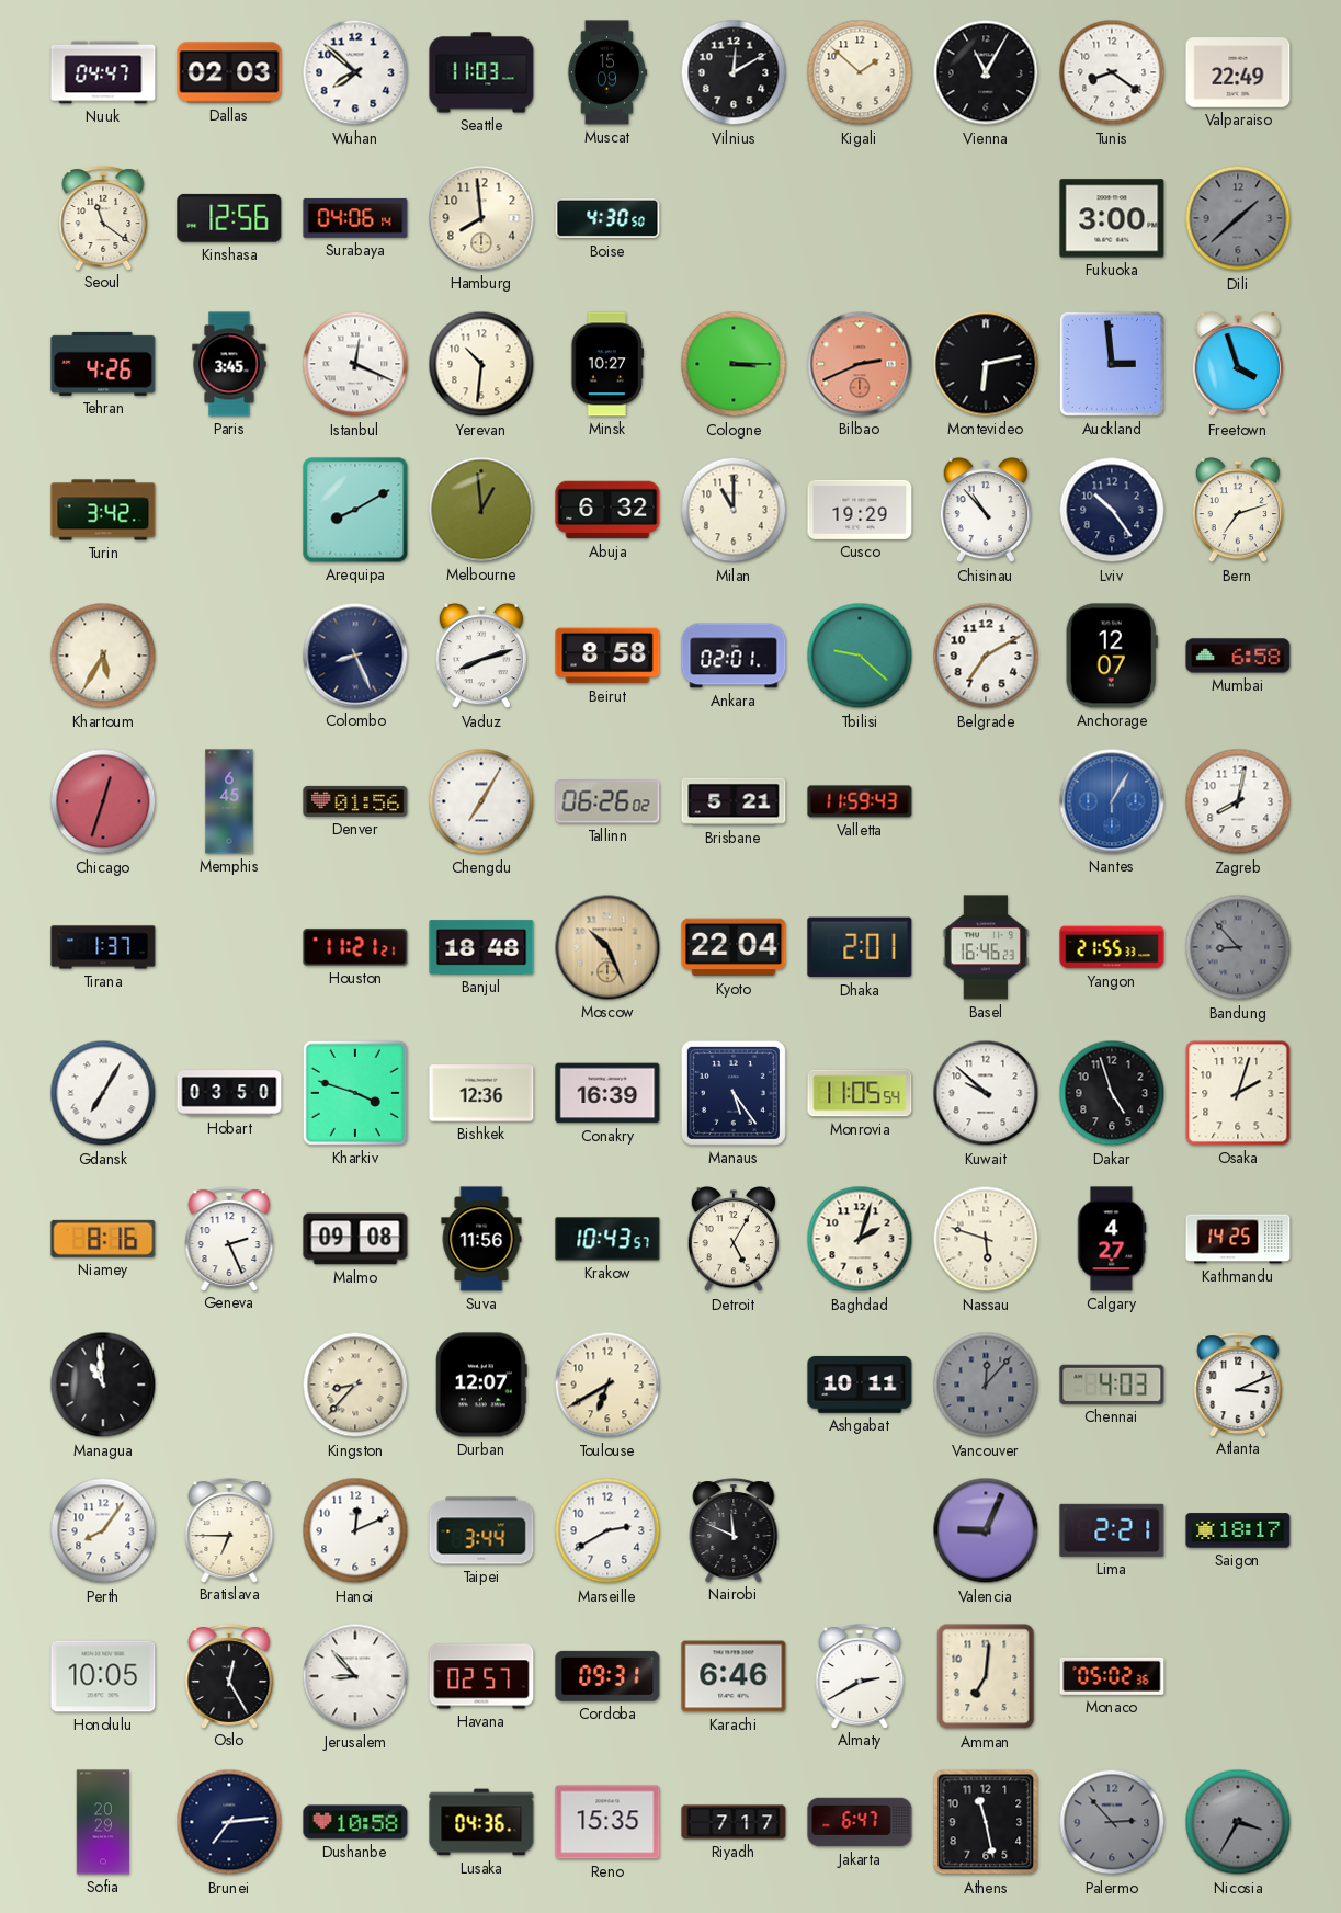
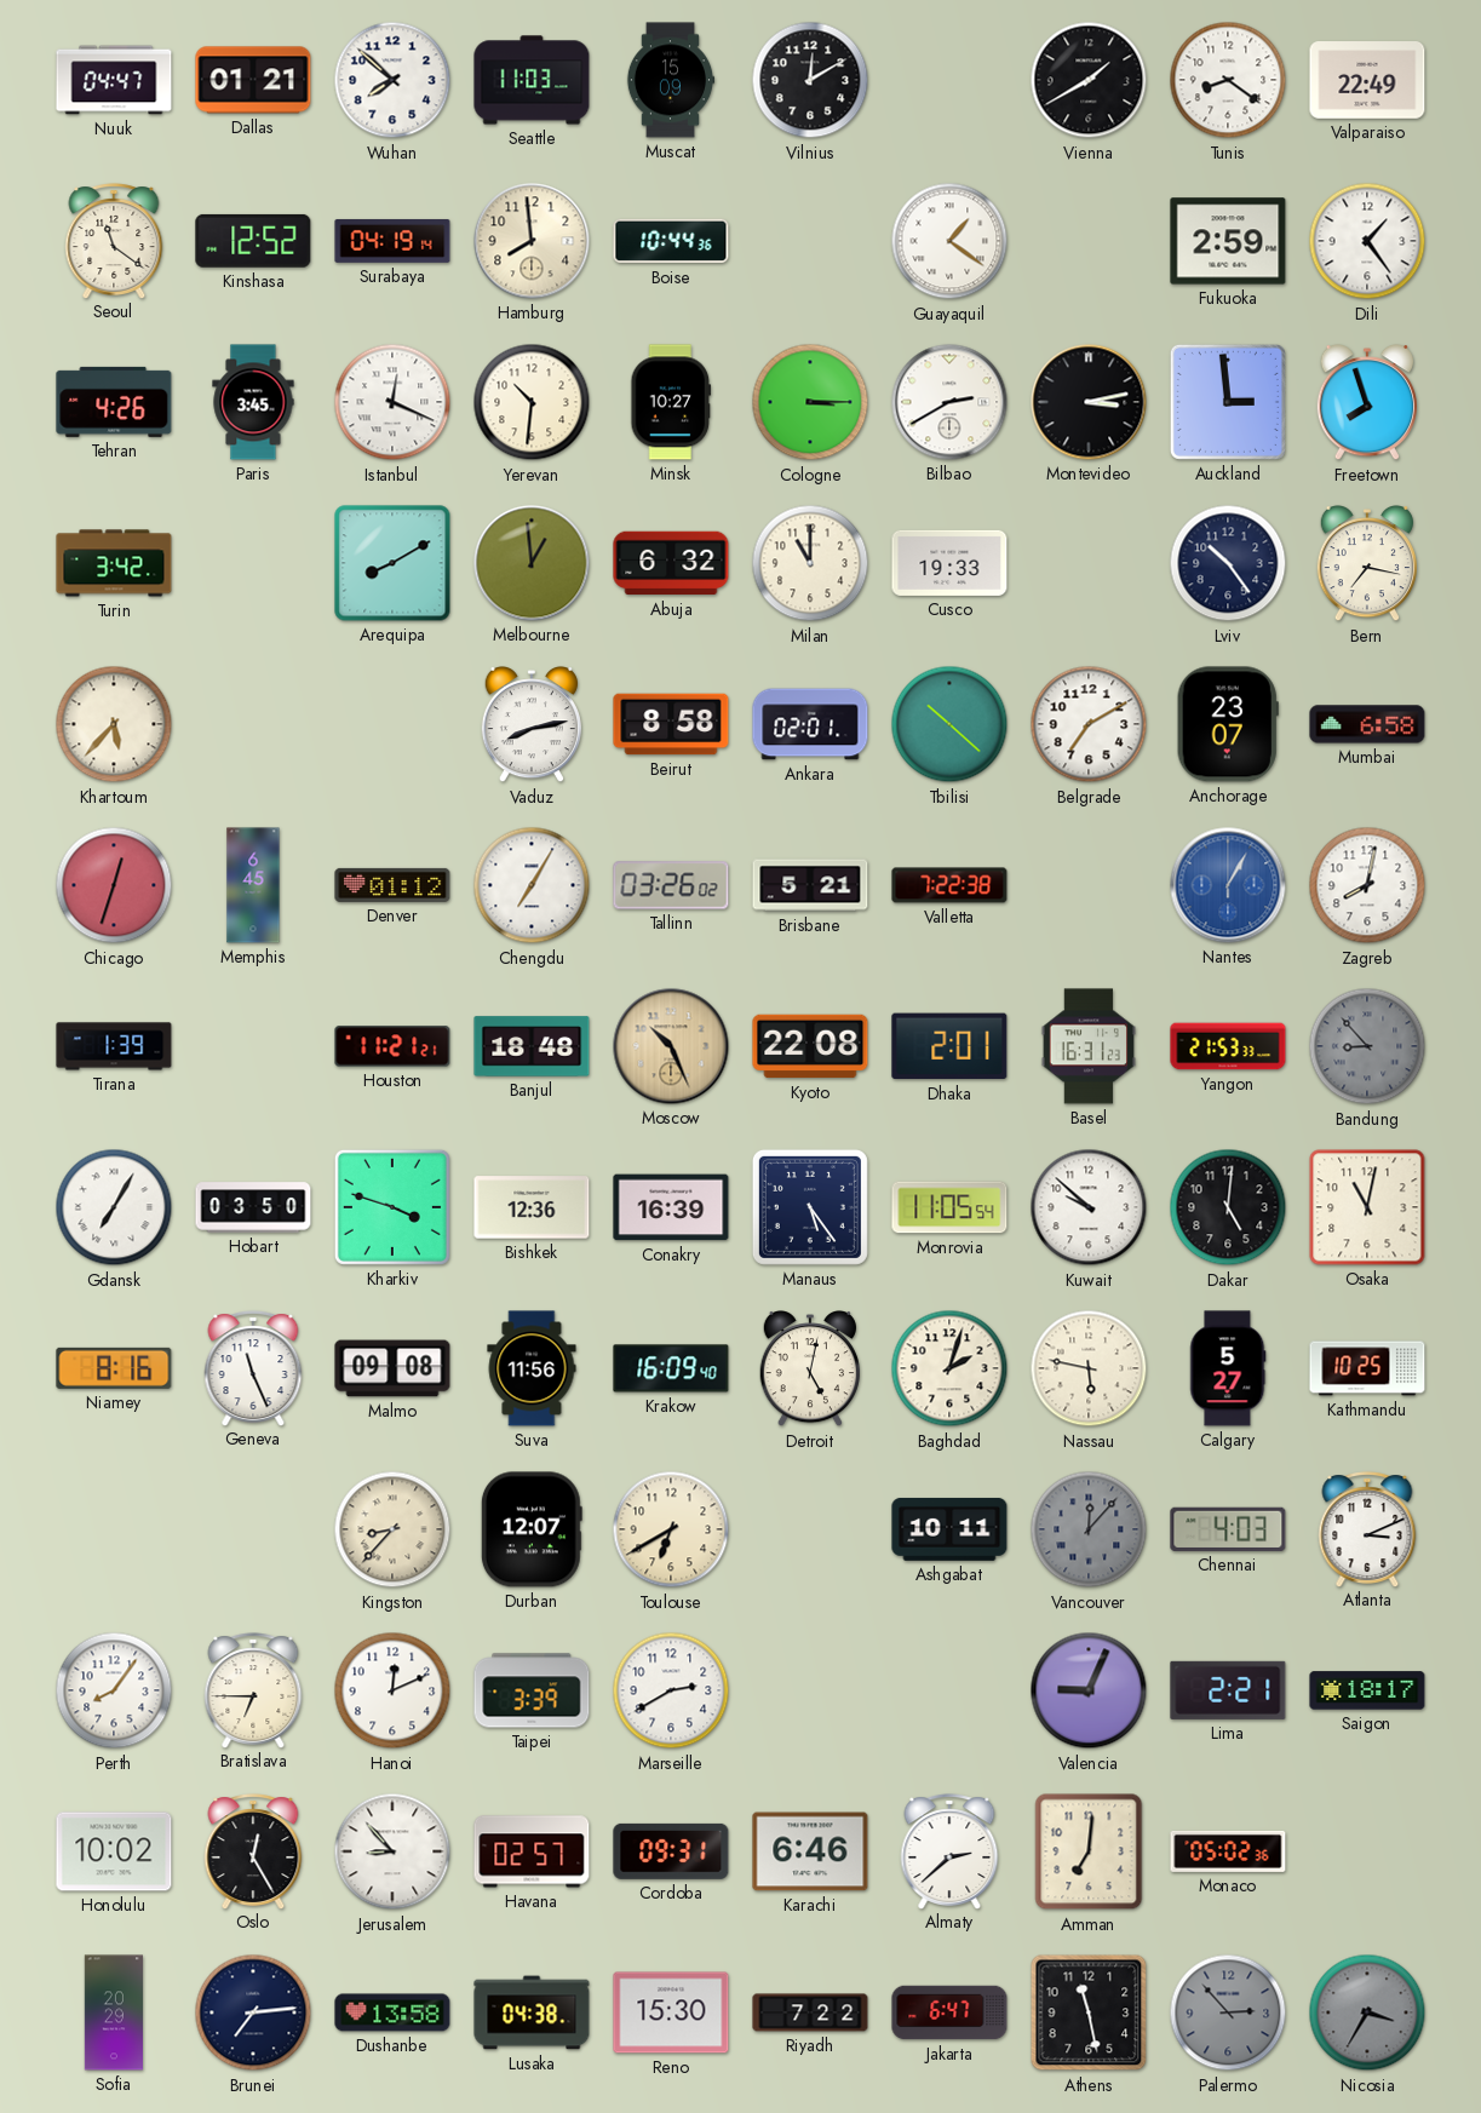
Dallas: 02:03 -> 01:21 (253, 80)
Kigali: 1:52 -> none (860, 72)
Vienna: 11:05 -> 1:40 (1089, 80)
Kinshasa: 12:56 -> 12:52 (253, 241)
Surabaya: 04:06 -> 04:19 (392, 241)
Boise: 4:30 -> 10:44 (671, 241)
Guayaquil: none -> 1:21 (949, 241)
Fukuoka: 3:00 -> 2:59 (1228, 241)
Dili: 1:38 -> 1:24 (1367, 241)
Dili dial: grey -> white (1367, 241)
Bilbao: 2:41 -> 2:40 (949, 402)
Bilbao dial: salmon -> white (949, 402)
Montevideo: 6:13 -> 3:13 (1089, 402)
Freetown: 3:57 -> 7:57 (1366, 403)
Cusco: 19:29 -> 19:33 (949, 563)
Chisinau: 10:53 -> none (985, 511)
Bern: 7:12 -> 7:17 (1366, 564)
Khartoum: 5:35 -> 5:37 (114, 724)
Colombo: 8:26 -> none (355, 656)
Vaduz: 8:12 -> 8:13 (530, 725)
Tbilisi: 9:22 -> 10:22 (949, 724)
Anchorage: 12:07 -> 23:07 (1228, 724)
Denver: 01:56 -> 01:12 (392, 885)
Tallinn: 06:26 -> 03:26 (671, 885)
Valletta: 11:59 -> 7:22 (949, 885)
Tirana: 1:37 -> 1:39 (114, 1046)
Kyoto: 22:04 -> 22:08 (810, 1046)
Basel: 16:46 -> 16:31 (1089, 1046)
Yangon: 21:55 -> 21:53 (1228, 1046)
Dakar: 4:57 -> 5:01 (1228, 1207)
Osaka: 2:03 -> 11:02 (1367, 1207)
Geneva: 2:26 -> 11:26 (253, 1368)
Krakow: 10:43 -> 16:09 (671, 1368)
Detroit: 5:05 -> 5:02 (809, 1370)
Nassau: 5:48 -> 5:47 (1089, 1368)
Calgary: 4:27 -> 5:27 (1228, 1368)
Kathmandu: 14:25 -> 10:25 (1367, 1368)
Managua: 10:59 -> none (103, 1385)
Taipei: 3:44 -> 3:39 (532, 1690)
Nairobi: 11:49 -> none (734, 1530)
Honolulu: 10:05 -> 10:02 (114, 1851)
Almaty: 2:40 -> 2:38 (949, 1851)
Dushanbe: 10:58 -> 13:58 (392, 2012)
Lusaka: 04:36 -> 04:38 (532, 2012)
Reno: 15:35 -> 15:30 (671, 2012)
Riyadh: 7:17 -> 7:22 (810, 2012)
